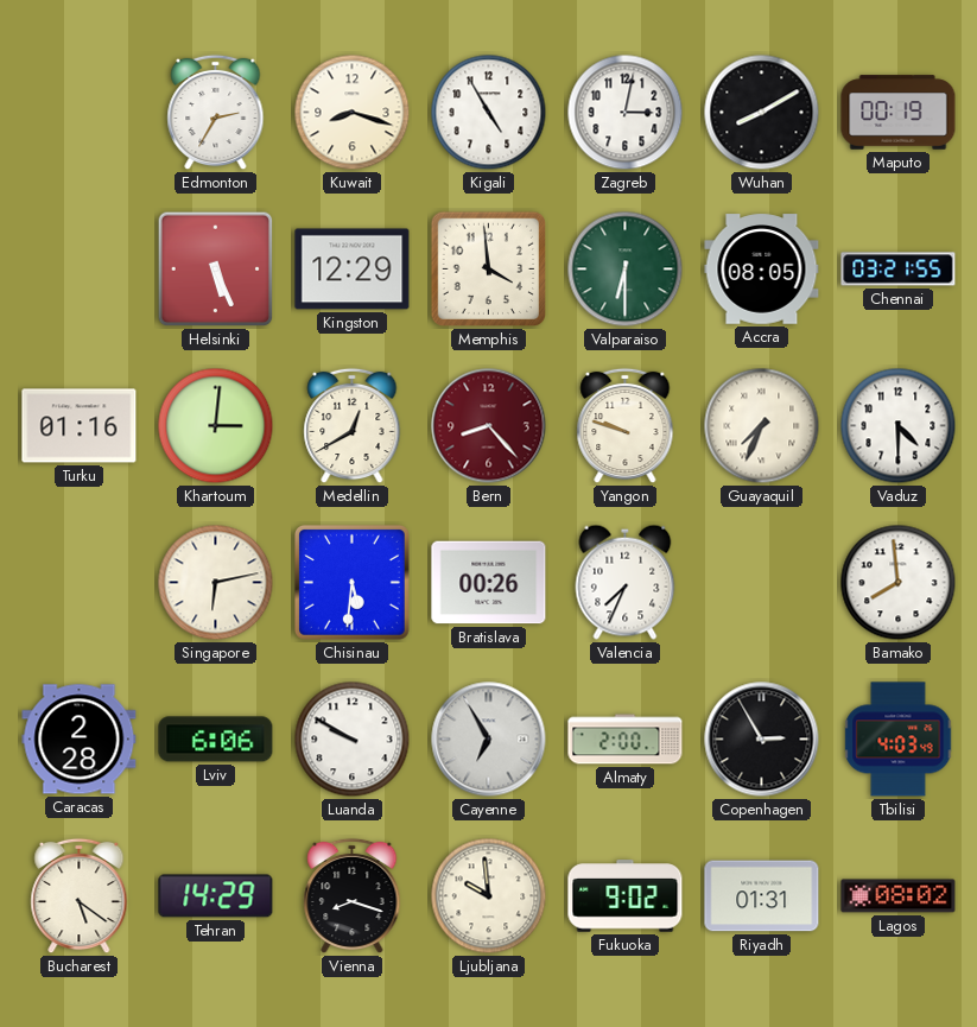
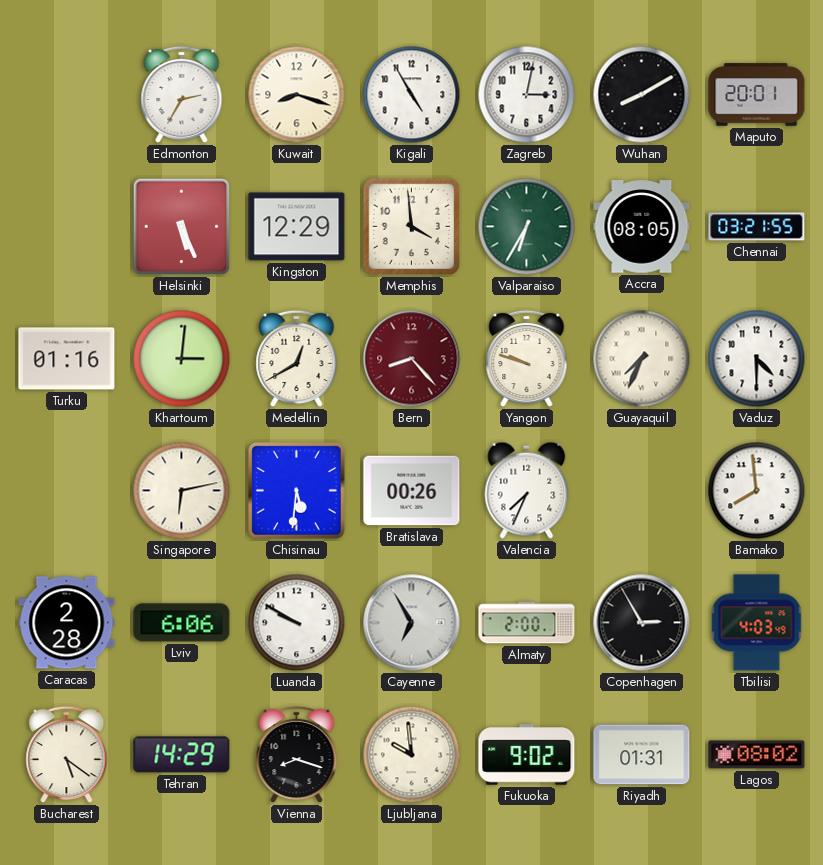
Maputo: 00:19 -> 20:01 (757, 95)
Valparaiso: 6:30 -> 6:35 (527, 227)
